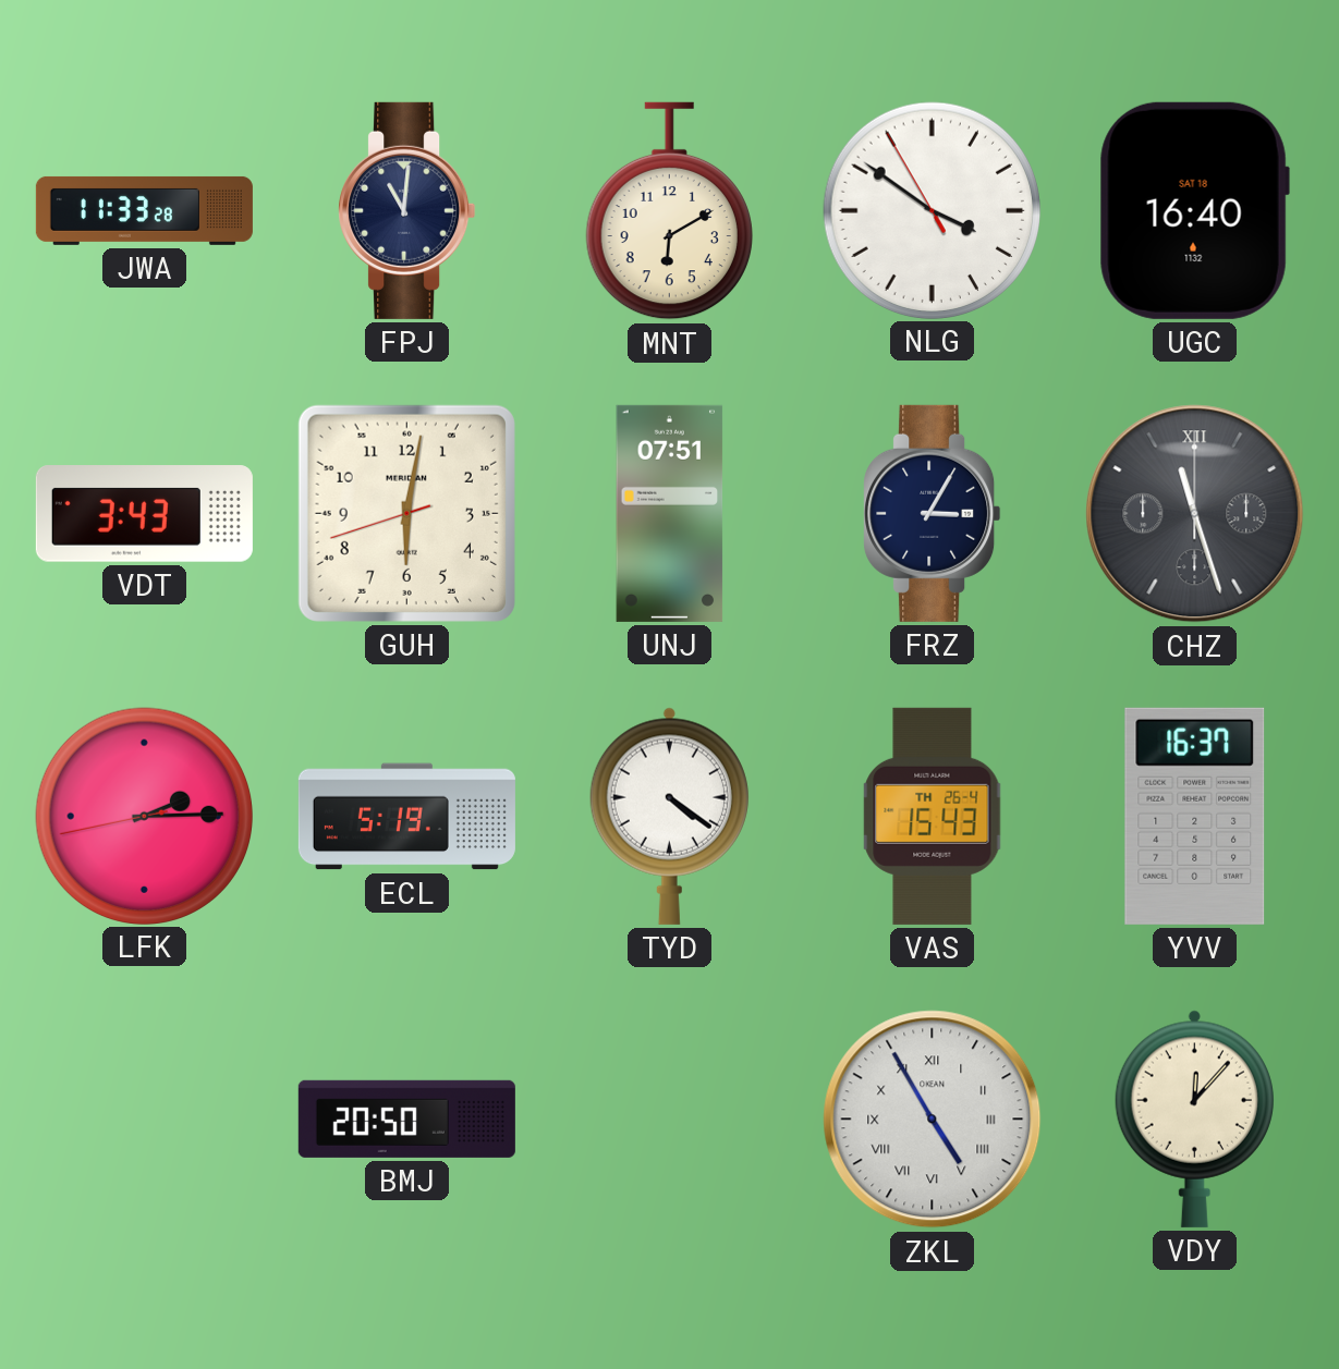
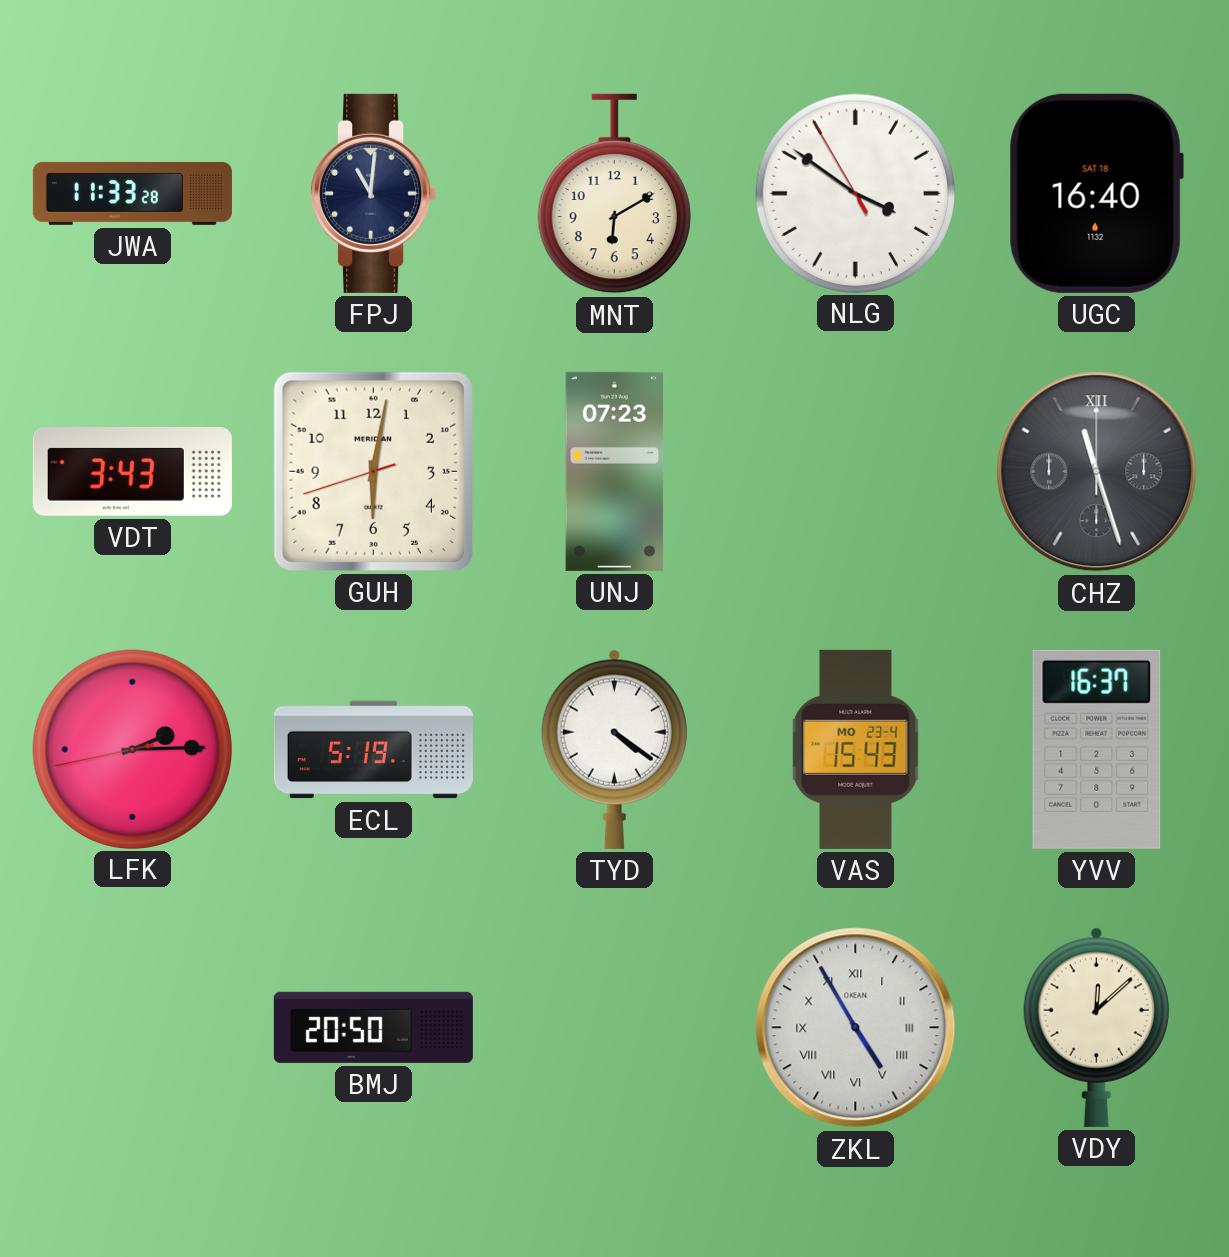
UNJ: 07:51 -> 07:23 (615, 471)
FRZ: 3:05 -> none (933, 513)
VAS date: TH 26-4 -> MO 23-4 (856, 749)
VDY: 12:07 -> 12:08 (1096, 1027)
